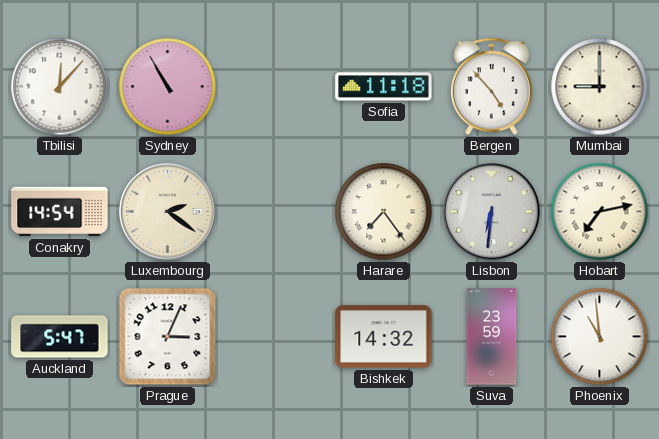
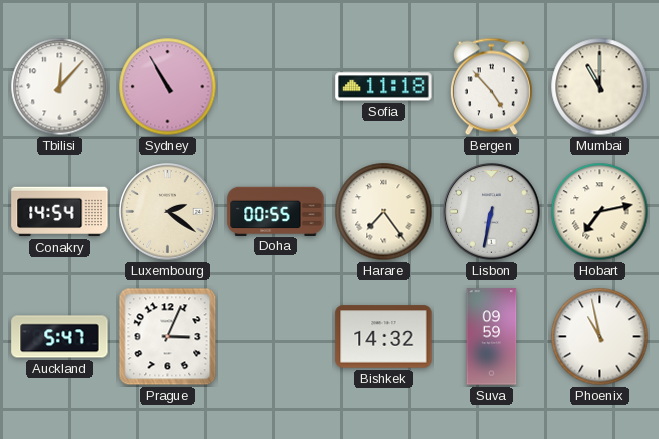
Mumbai: 9:00 -> 11:00 (600, 87)
Doha: none -> 00:55 (276, 211)
Lisbon: 6:31 -> 6:32 (492, 212)
Suva: 23:59 -> 09:59 (492, 337)
Phoenix: 10:59 -> 10:58 (600, 337)
